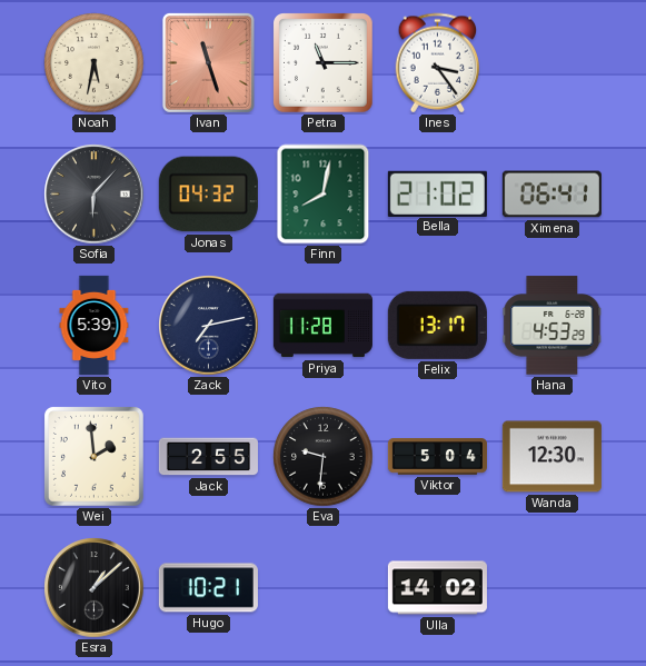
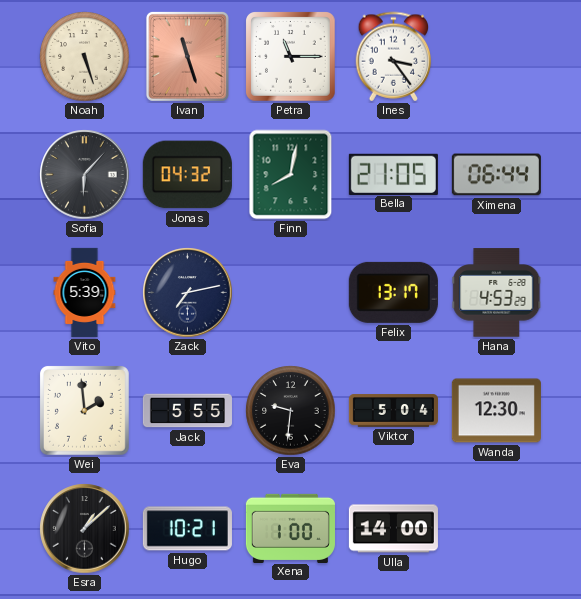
Noah: 5:32 -> 5:27 (85, 57)
Bella: 21:02 -> 21:05 (393, 174)
Ximena: 06:41 -> 06:44 (496, 175)
Priya: 11:28 -> none (322, 326)
Jack: 2:55 -> 5:55 (187, 411)
Xena: none -> 1:00 (290, 528)
Ulla: 14:02 -> 14:00 (393, 529)
